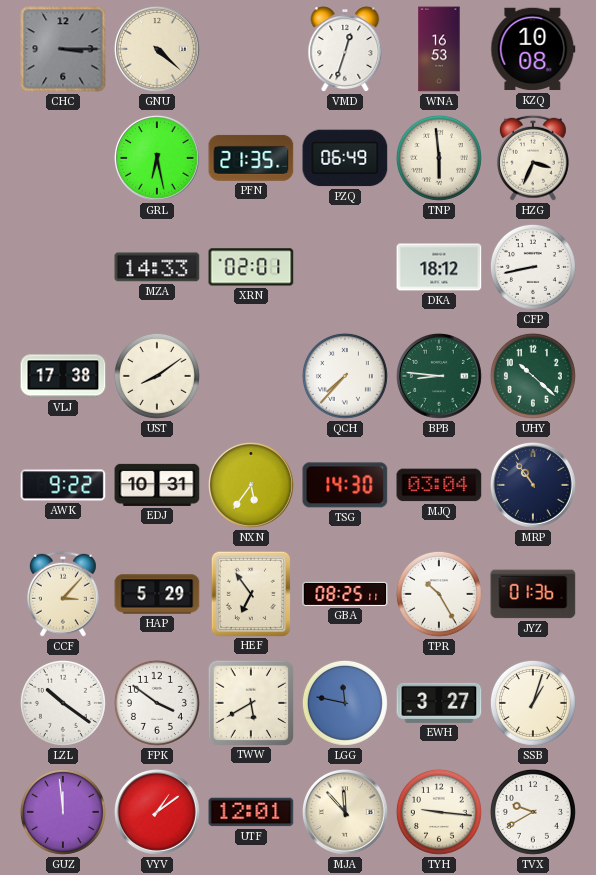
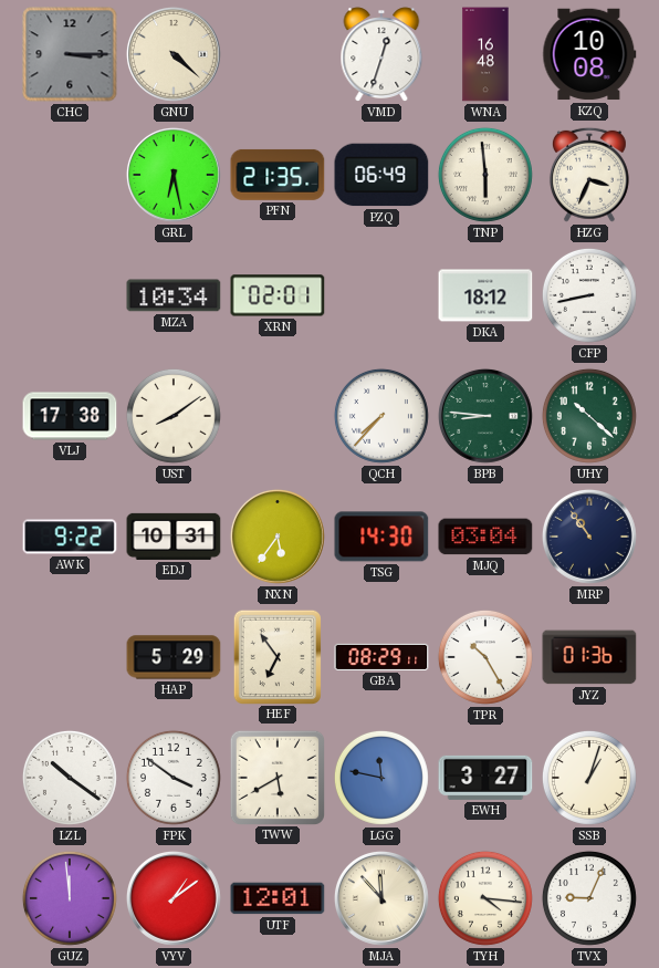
WNA: 16:53 -> 16:48 (485, 54)
MZA: 14:33 -> 10:34 (174, 295)
CCF: 3:07 -> none (63, 594)
GBA: 08:25 -> 08:29 (381, 657)
TYH: 9:16 -> 4:16 (485, 898)
TVX: 9:40 -> 9:04 (589, 898)
